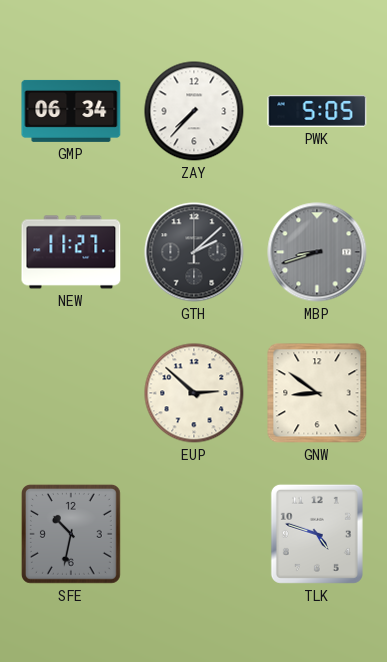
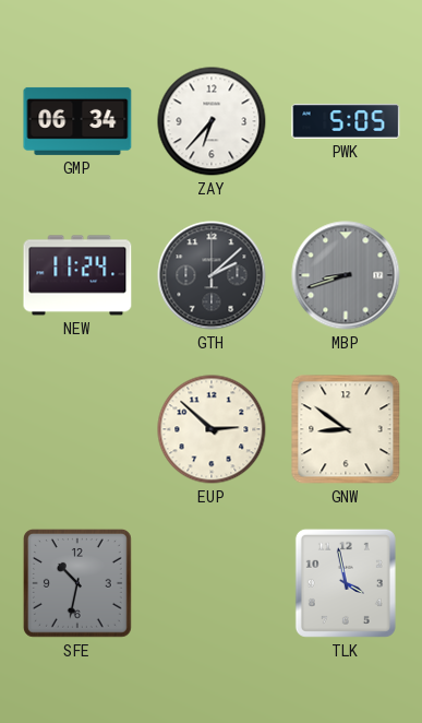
ZAY: 7:37 -> 6:37 (212, 121)
NEW: 11:27 -> 11:24 (77, 275)
TLK: 4:48 -> 3:58 (346, 583)
